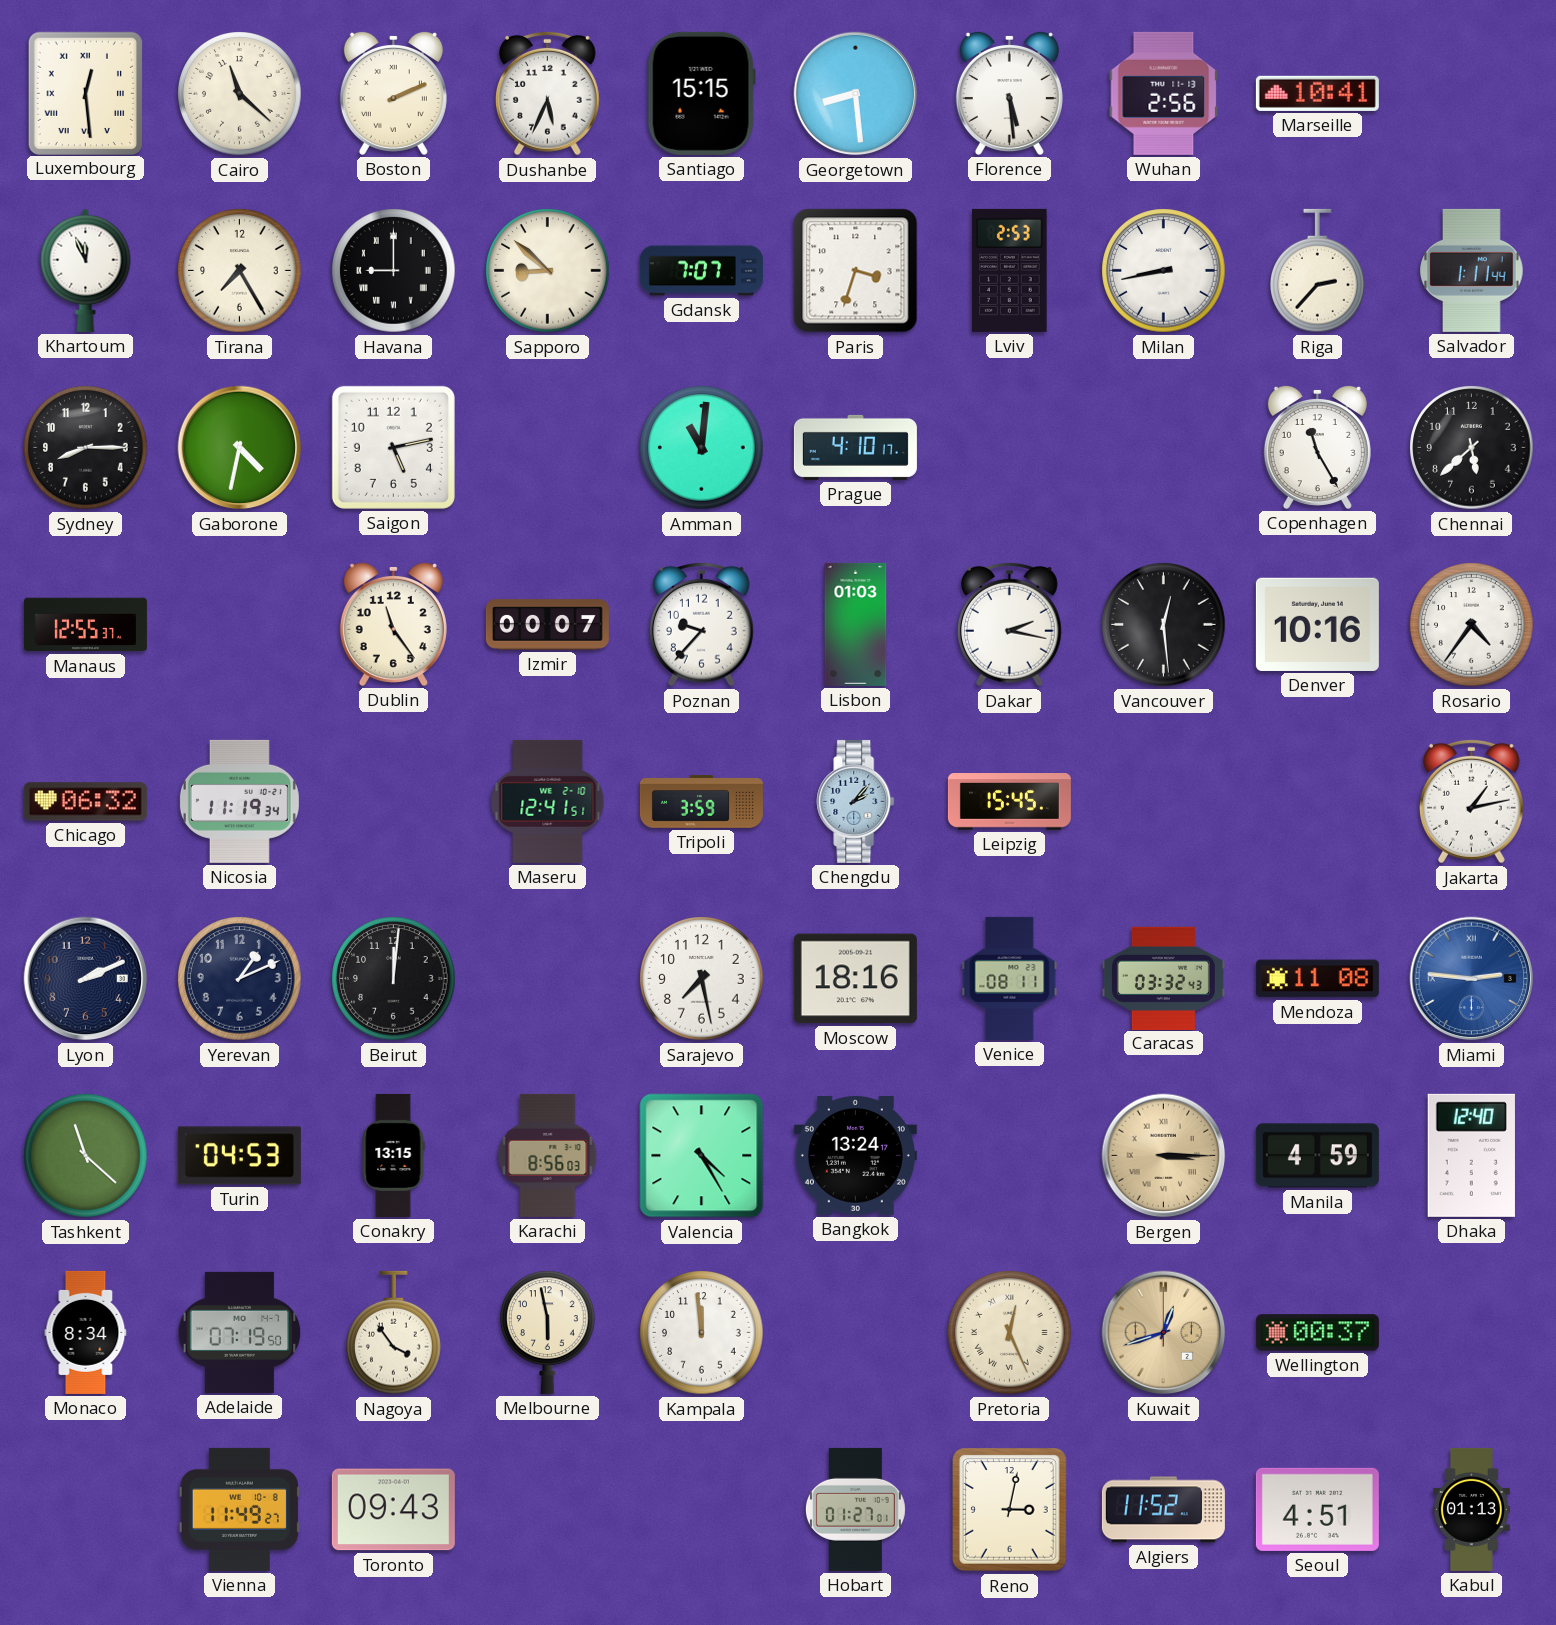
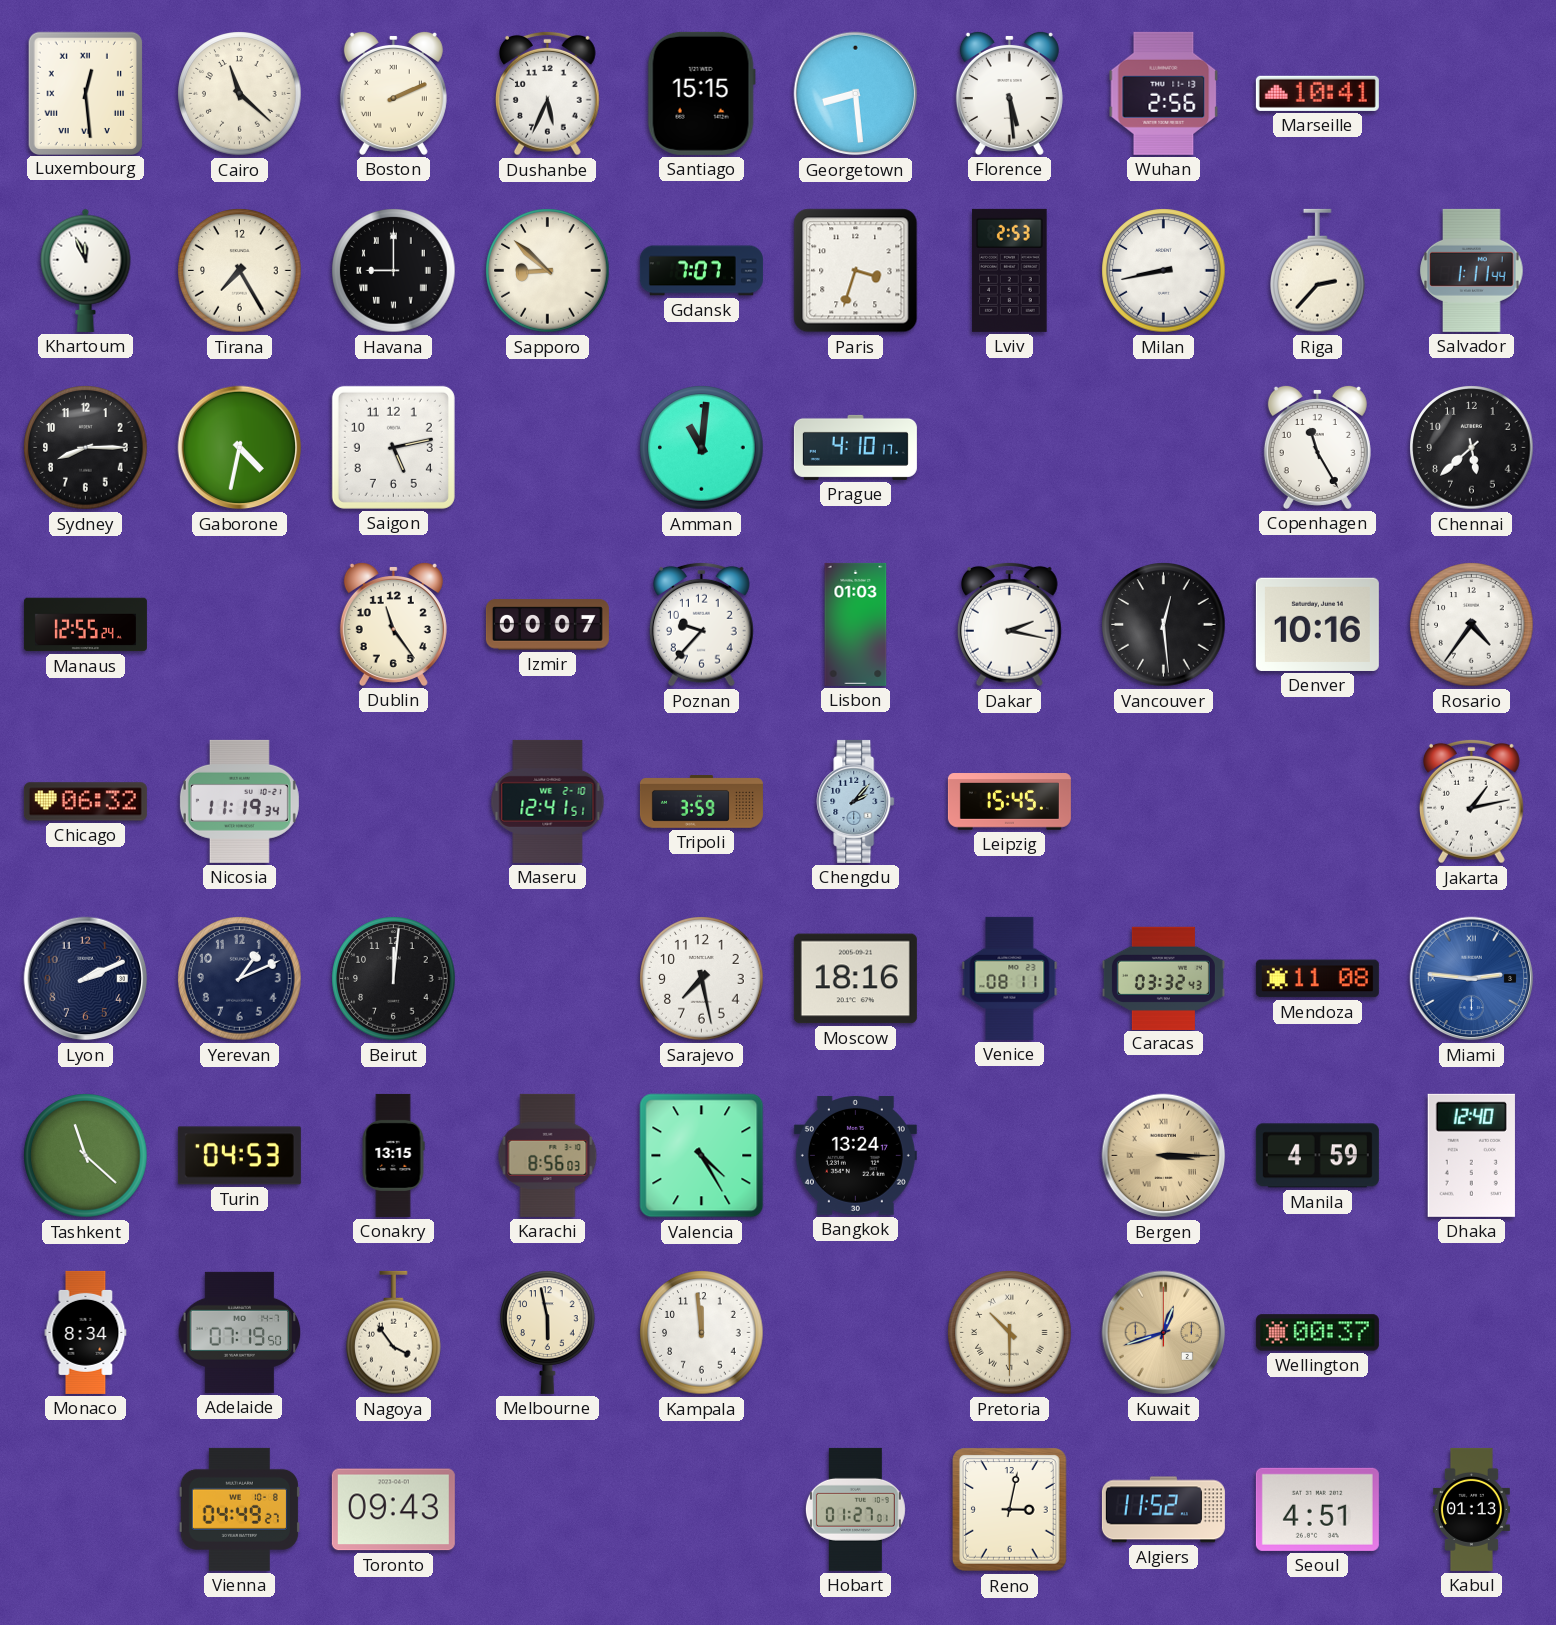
Manaus: 12:55:37 -> 12:55:24 (85, 625)
Pretoria: 12:26 -> 10:30 (1010, 1333)
Vienna: 11:49 -> 04:49 (239, 1509)
